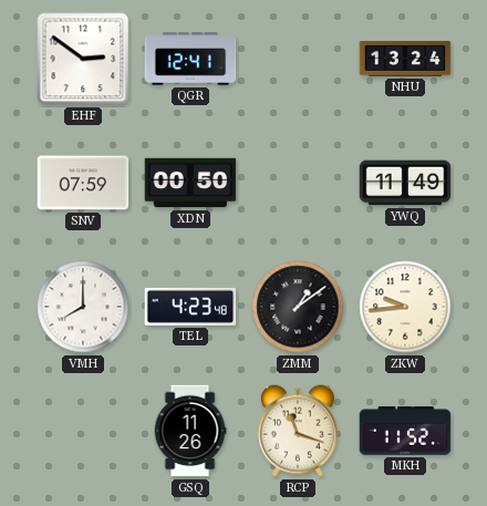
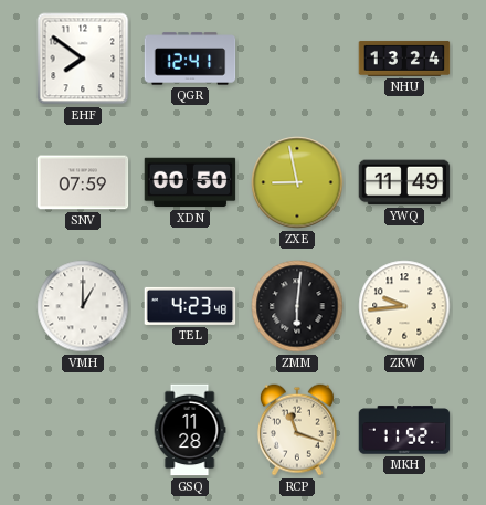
EHF: 2:51 -> 7:51 (83, 59)
ZXE: none -> 8:58 (297, 182)
VMH: 8:00 -> 1:00 (83, 306)
ZMM: 1:09 -> 6:01 (297, 306)
GSQ: 11:26 -> 11:28 (190, 430)
